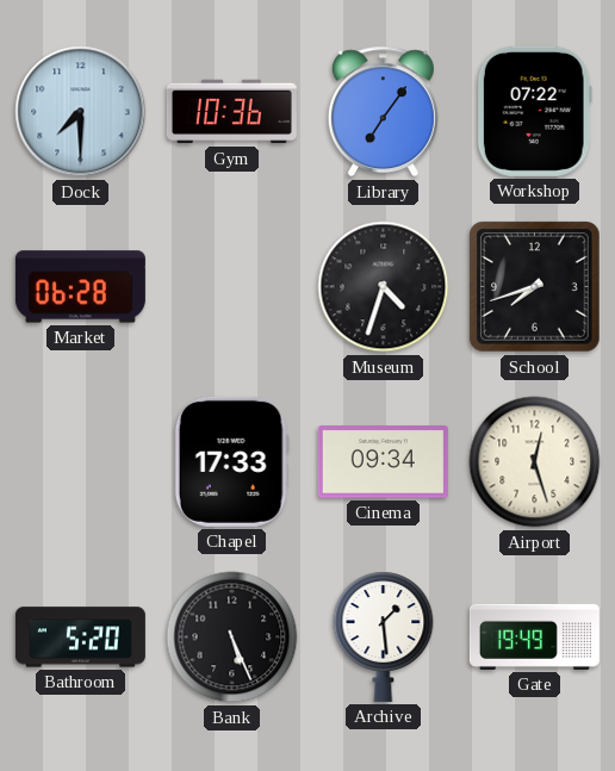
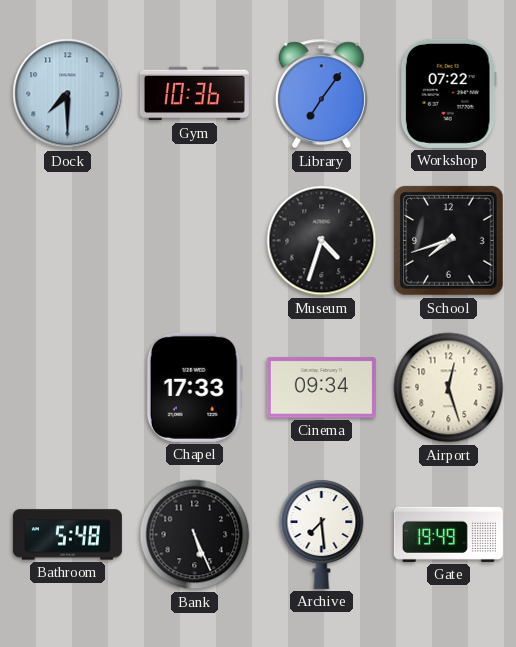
Market: 06:28 -> none (80, 287)
Bathroom: 5:20 -> 5:48 (67, 535)
Archive: 1:29 -> 7:29 (322, 534)
